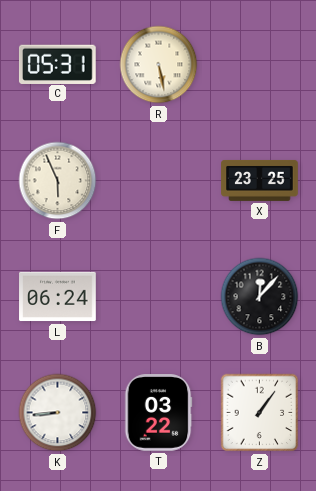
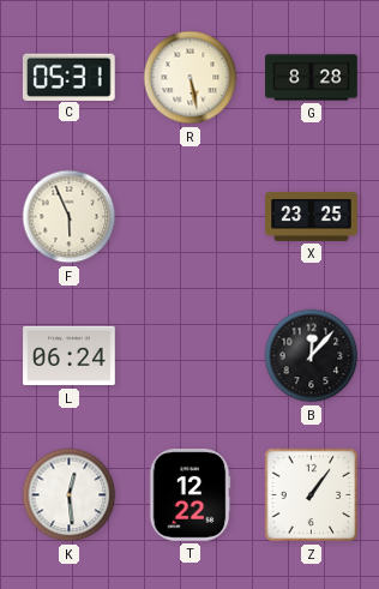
G: none -> 8:28 (312, 78)
K: 8:44 -> 12:29 (70, 495)
T: 03:22 -> 12:22 (189, 495)
